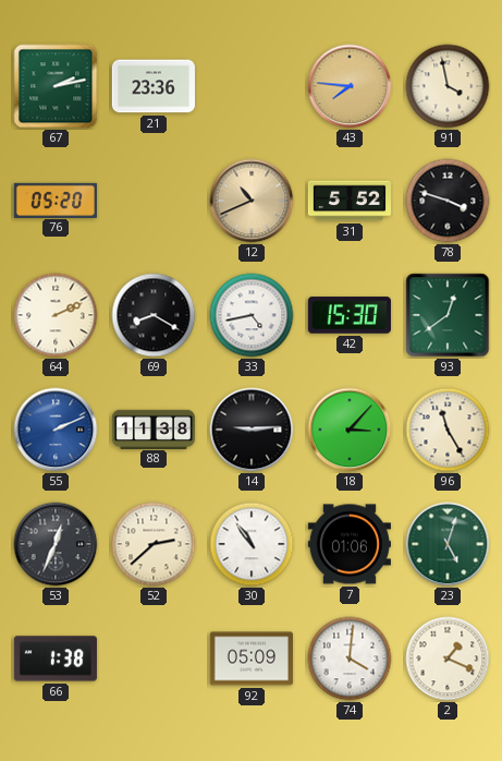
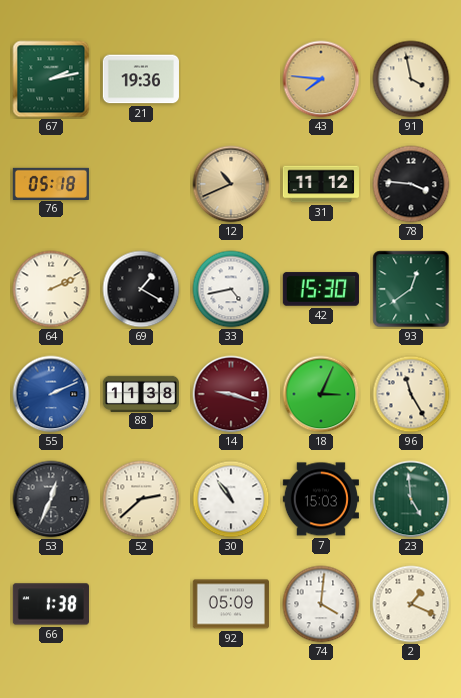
21: 23:36 -> 19:36 (141, 79)
76: 05:20 -> 05:18 (51, 183)
31: 5:52 -> 11:12 (320, 184)
78: 3:48 -> 3:46 (411, 184)
69: 8:20 -> 1:20 (141, 289)
14: 9:14 -> 9:18 (231, 394)
14 dial: black -> burgundy (231, 394)
18: 3:07 -> 3:04 (321, 394)
7: 01:06 -> 15:03 (321, 499)
23: 5:03 -> 4:59 (411, 499)
